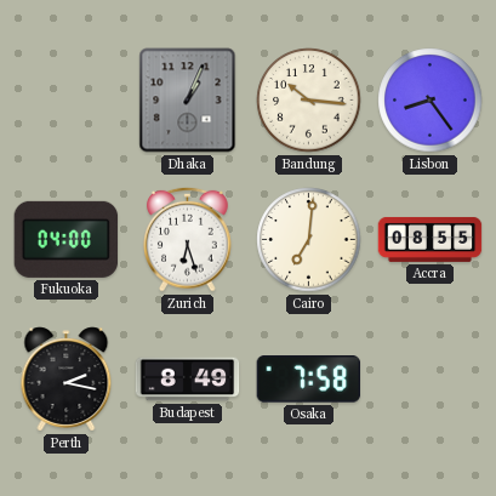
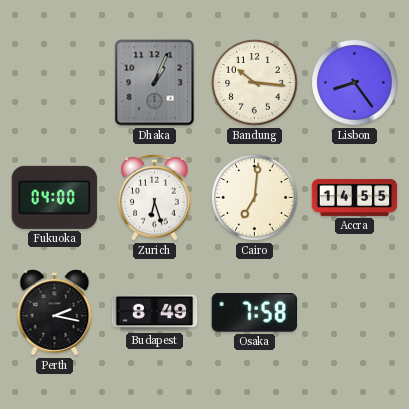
Accra: 08:55 -> 14:55 (355, 197)
